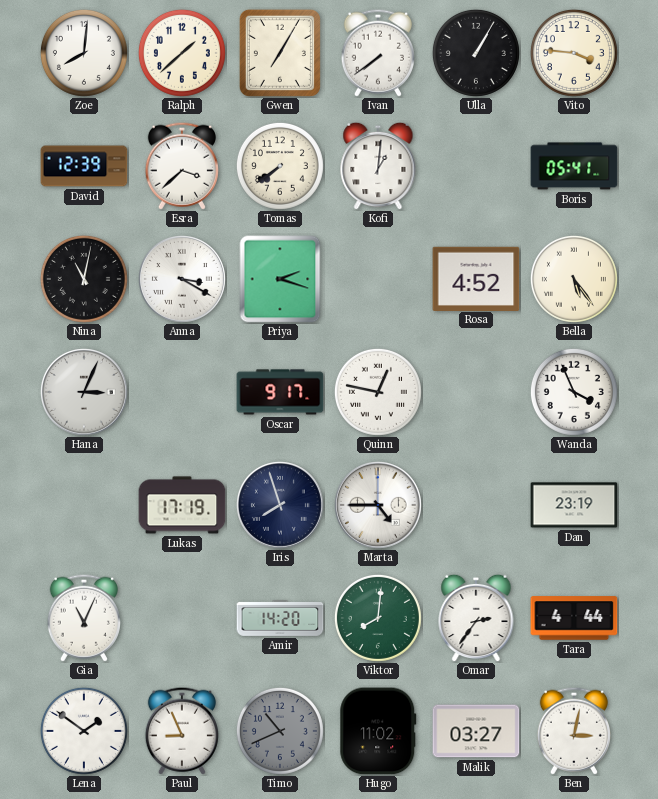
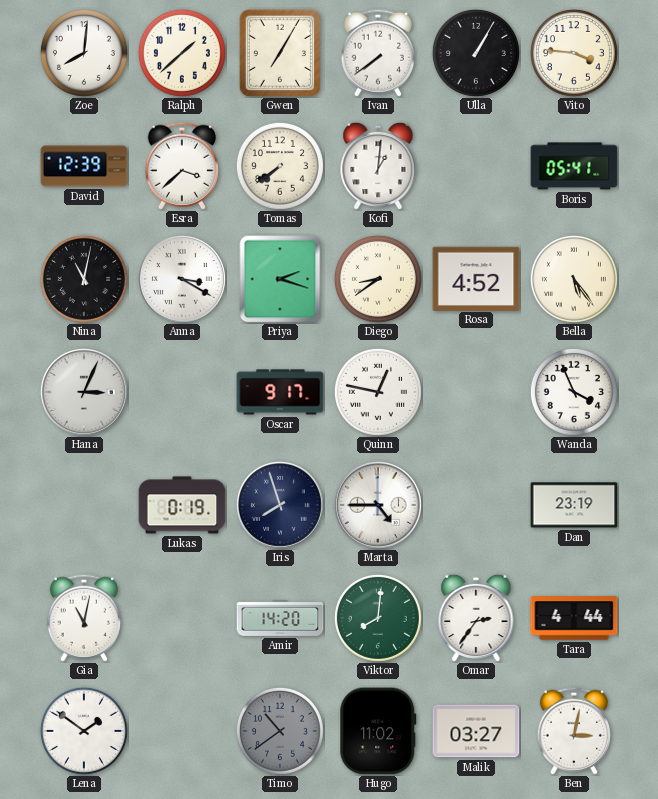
Diego: none -> 8:39 (378, 279)
Lukas: 17:19 -> 0:19 (182, 505)
Gia: 11:04 -> 11:02 (84, 618)
Paul: 8:56 -> none (182, 731)
Timo: 10:41 -> 10:39 (280, 731)
